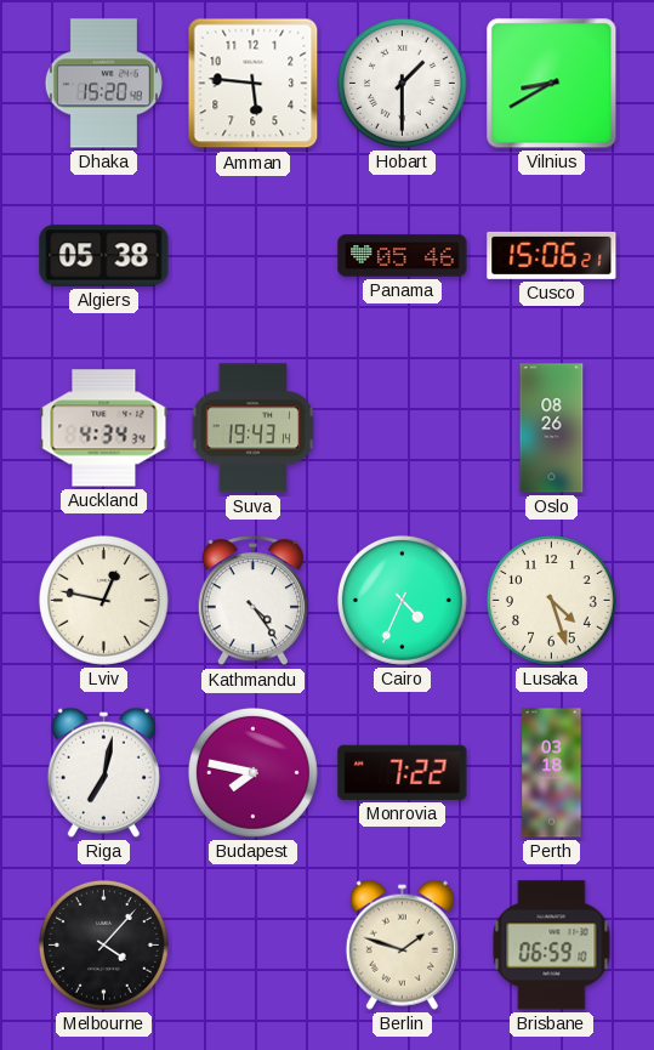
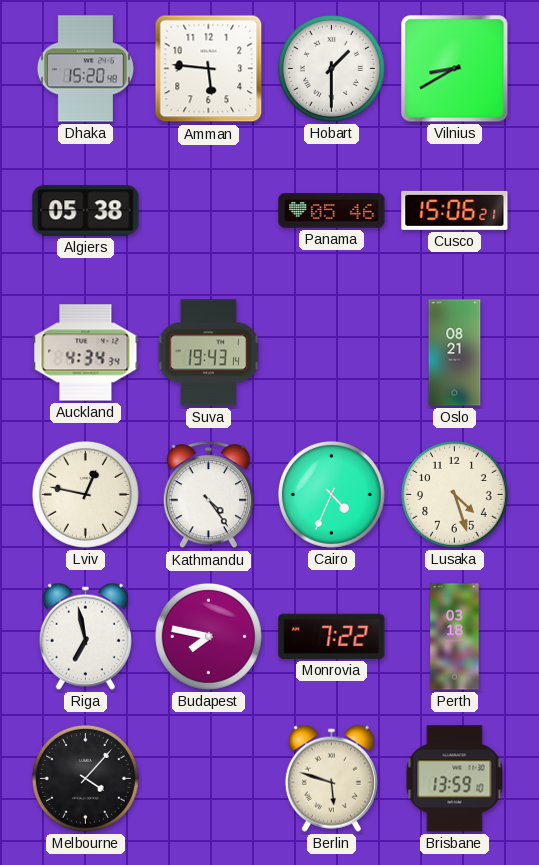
Oslo: 08:26 -> 08:21 (455, 353)
Riga: 7:02 -> 6:58 (85, 636)
Berlin: 1:48 -> 5:48 (331, 778)
Brisbane: 06:59 -> 13:59 (455, 779)
